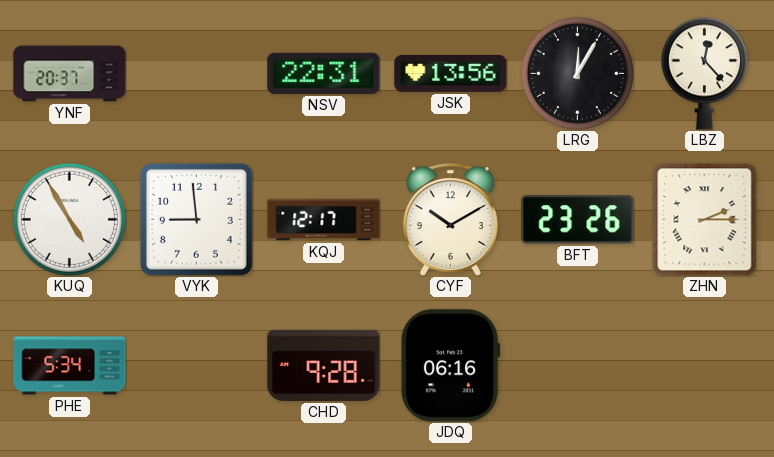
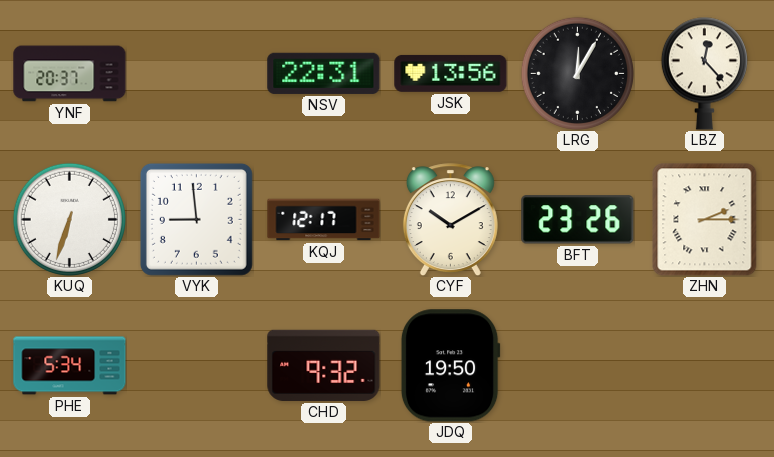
KUQ: 4:55 -> 6:33 (69, 219)
CHD: 9:28 -> 9:32 (324, 365)
JDQ: 06:16 -> 19:50 (450, 366)
